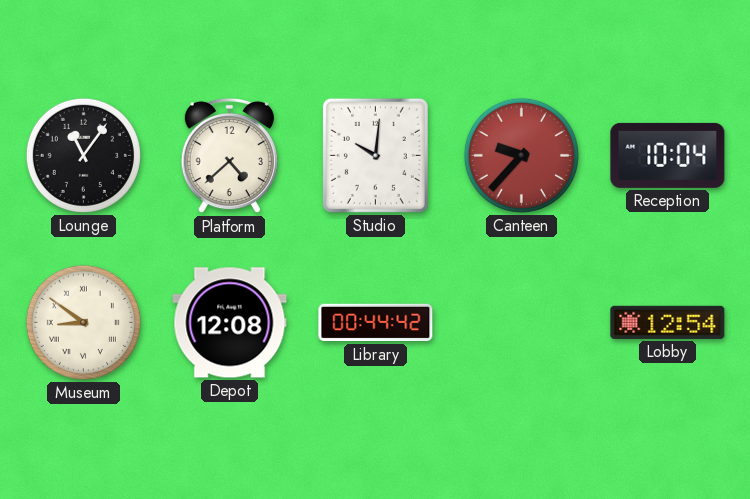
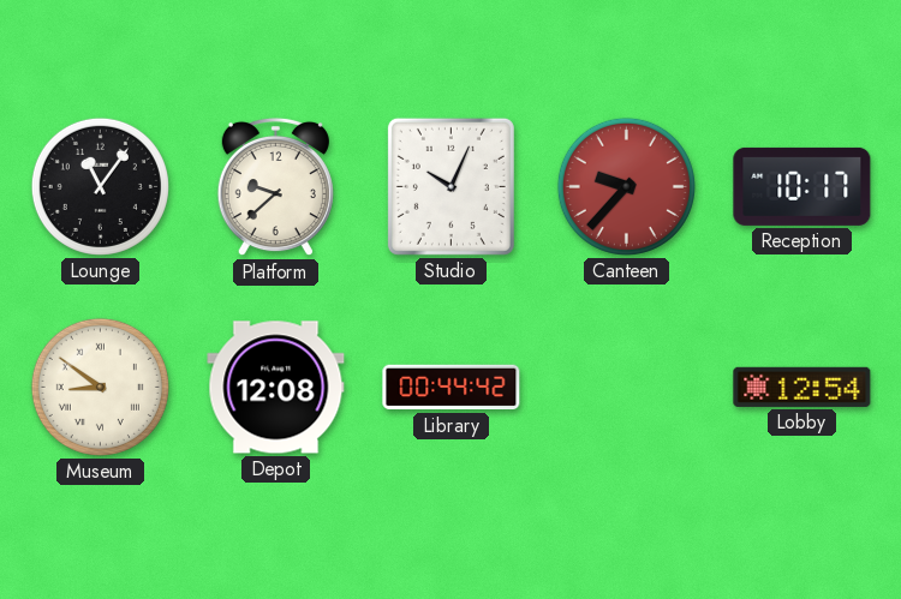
Platform: 4:38 -> 9:38 (275, 187)
Studio: 10:01 -> 10:04 (450, 186)
Reception: 10:04 -> 10:17 (802, 186)
